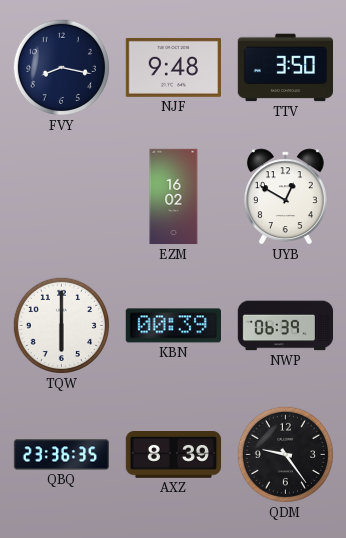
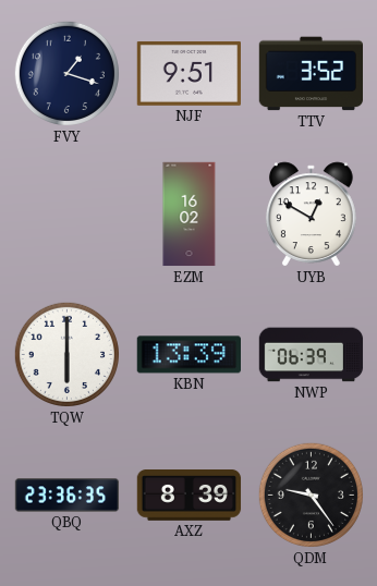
FVY: 8:17 -> 1:18 (66, 73)
NJF: 9:48 -> 9:51 (188, 73)
TTV: 3:50 -> 3:52 (311, 74)
KBN: 00:39 -> 13:39 (188, 355)
